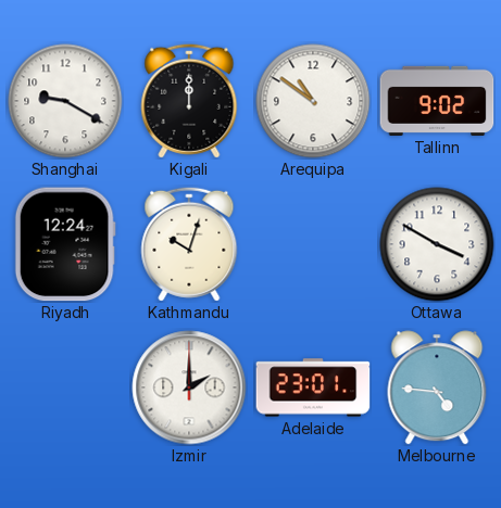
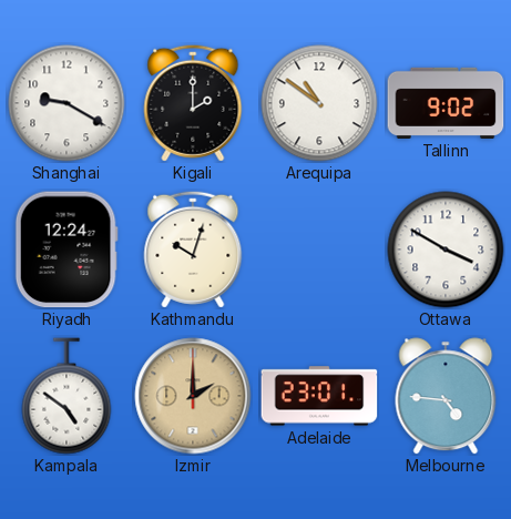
Kigali: 12:00 -> 2:00 (193, 103)
Kampala: none -> 4:51 (67, 396)
Izmir dial: white -> champagne (193, 396)
